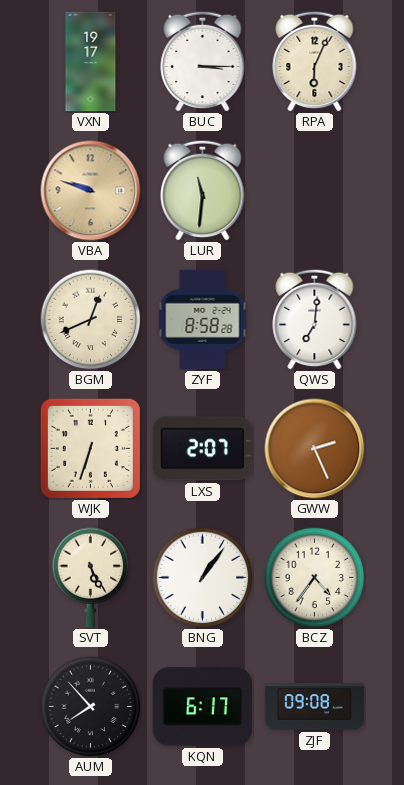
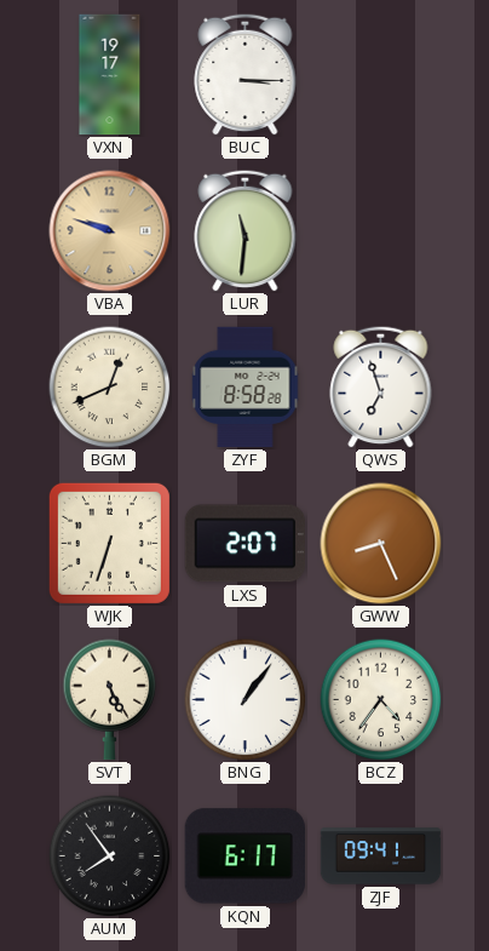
RPA: 6:04 -> none (315, 61)
QWS: 7:01 -> 6:57 (381, 386)
GWW: 2:26 -> 8:26 (381, 544)
AUM: 7:53 -> 7:54 (110, 857)
ZJF: 09:08 -> 09:41 (381, 857)
